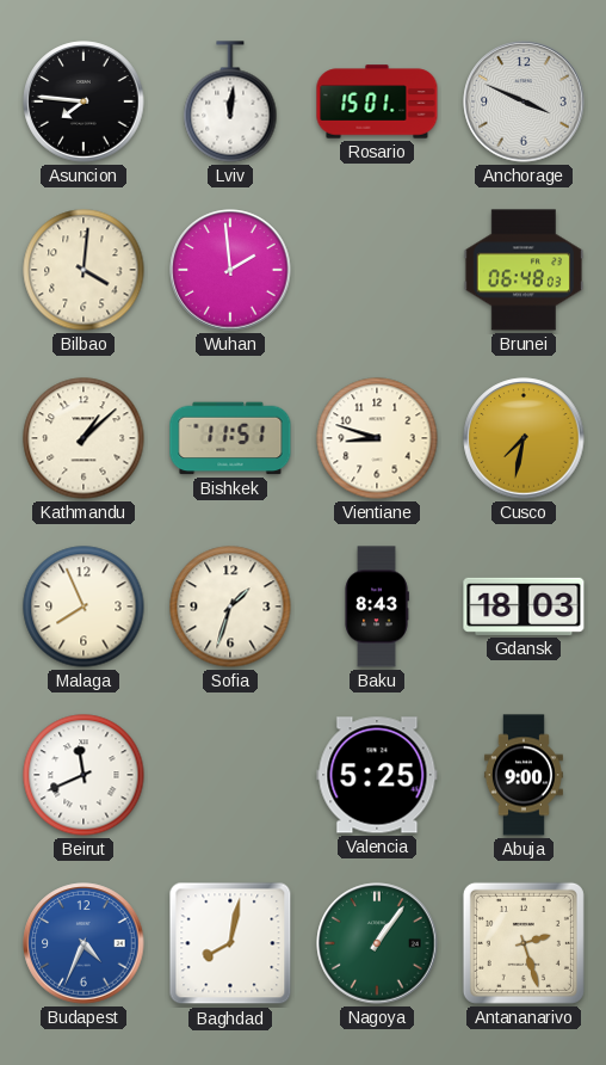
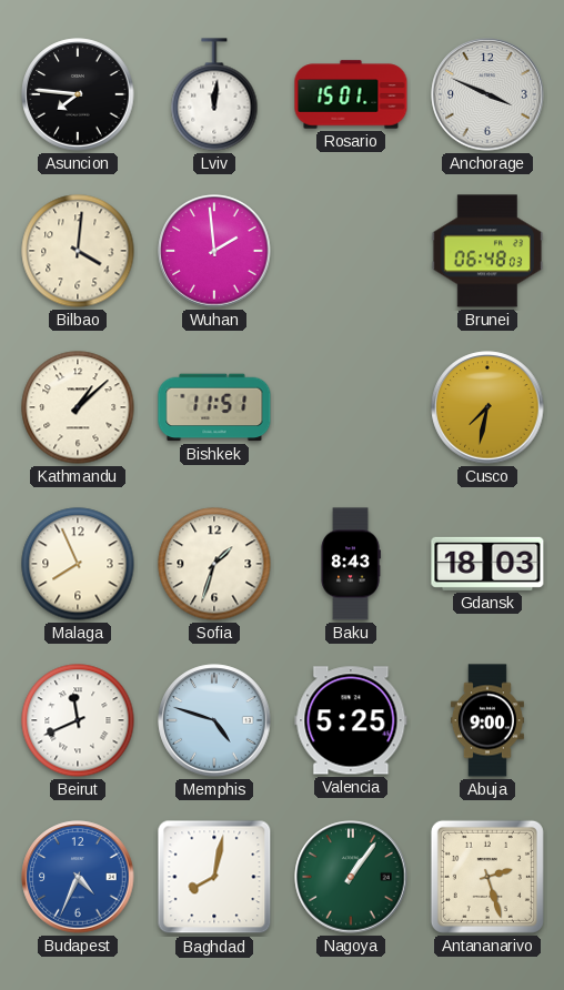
Vientiane: 8:48 -> none (377, 438)
Memphis: none -> 4:48 (214, 720)
